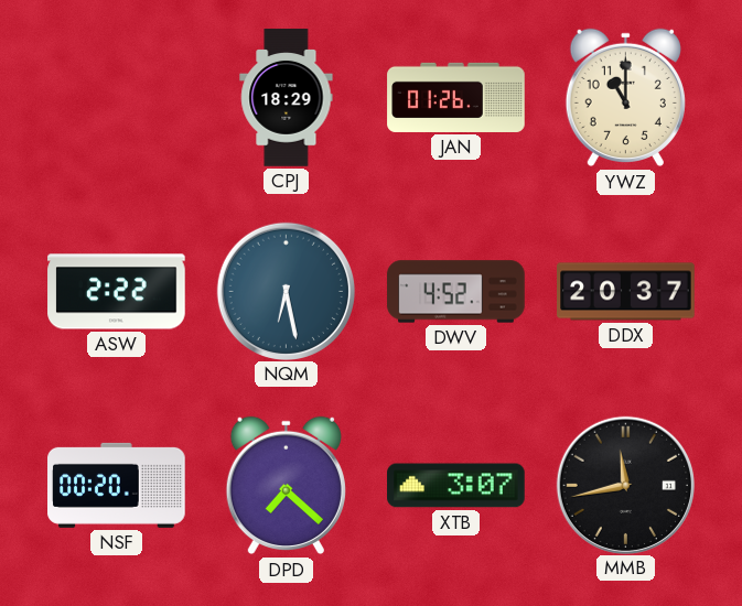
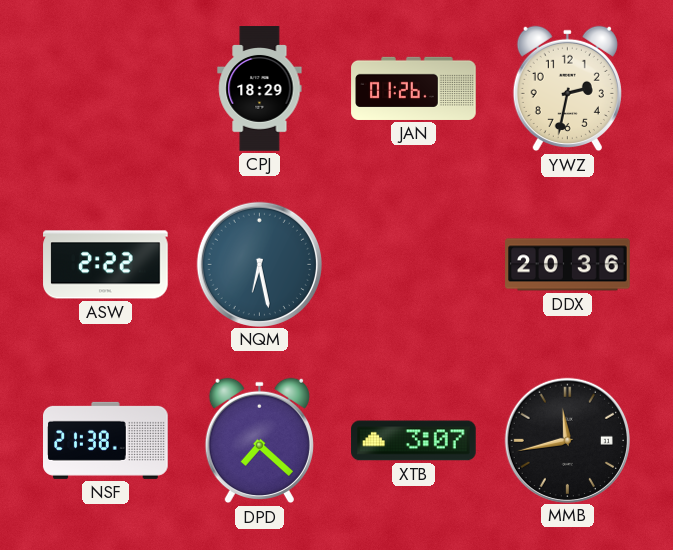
YWZ: 11:00 -> 2:32 (567, 89)
DWV: 4:52 -> none (456, 292)
DDX: 20:37 -> 20:36 (568, 265)
NSF: 00:20 -> 21:38 (106, 440)
